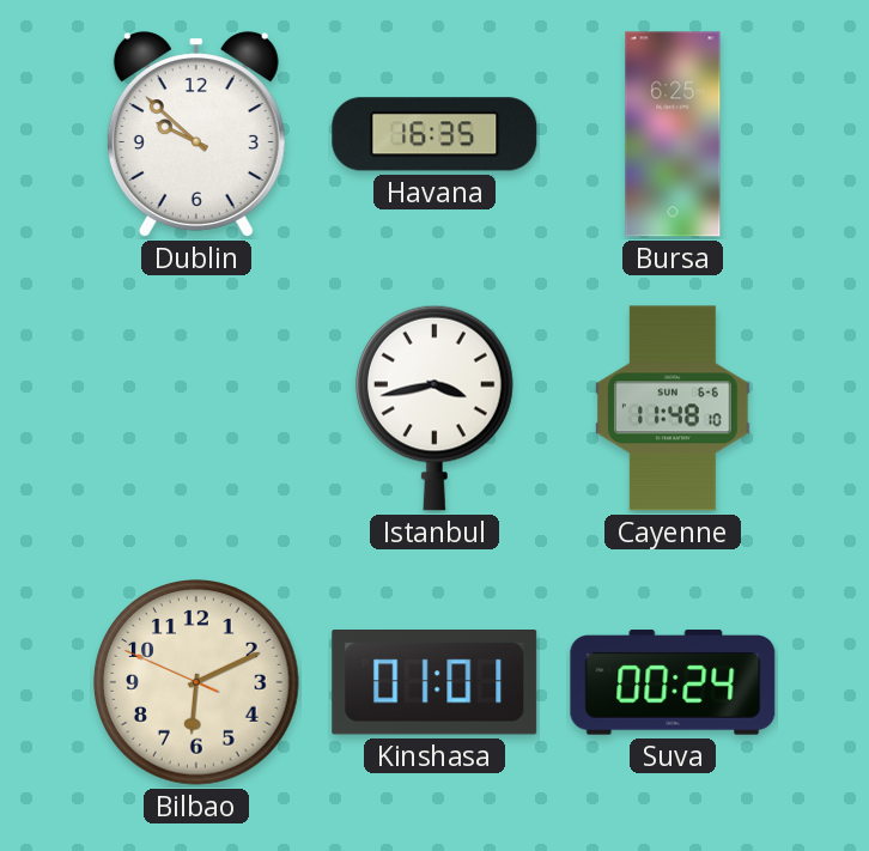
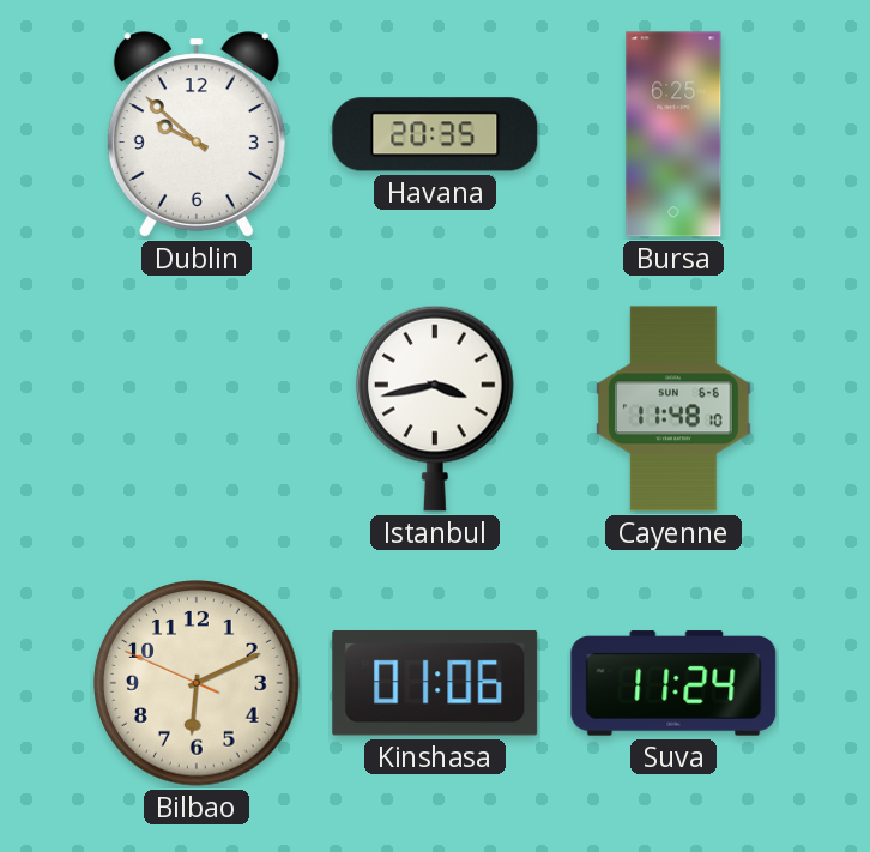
Havana: 16:35 -> 20:35 (435, 134)
Kinshasa: 01:01 -> 01:06 (435, 684)
Suva: 00:24 -> 11:24 (673, 683)
